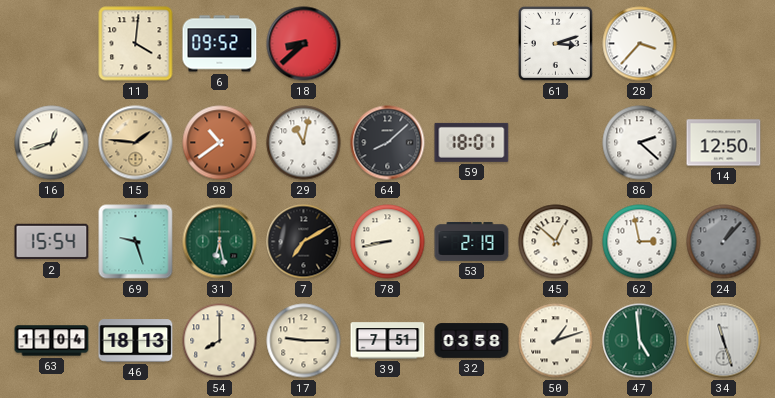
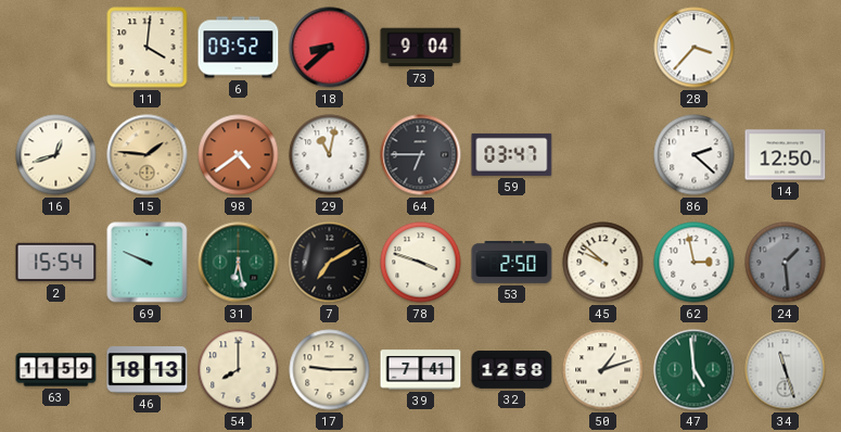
73: none -> 9:04 (421, 48)
61: 3:12 -> none (555, 43)
98: 10:39 -> 4:39 (239, 155)
64: 8:08 -> 6:45 (421, 155)
59: 18:01 -> 03:47 (512, 154)
69: 9:27 -> 9:49 (148, 263)
78: 8:43 -> 3:48 (421, 263)
53: 2:19 -> 2:50 (512, 262)
45: 12:52 -> 9:52 (603, 263)
24: 1:07 -> 1:29 (786, 263)
63: 11:04 -> 11:59 (56, 370)
39: 7:51 -> 7:41 (421, 370)
32: 03:58 -> 12:58 (512, 370)
